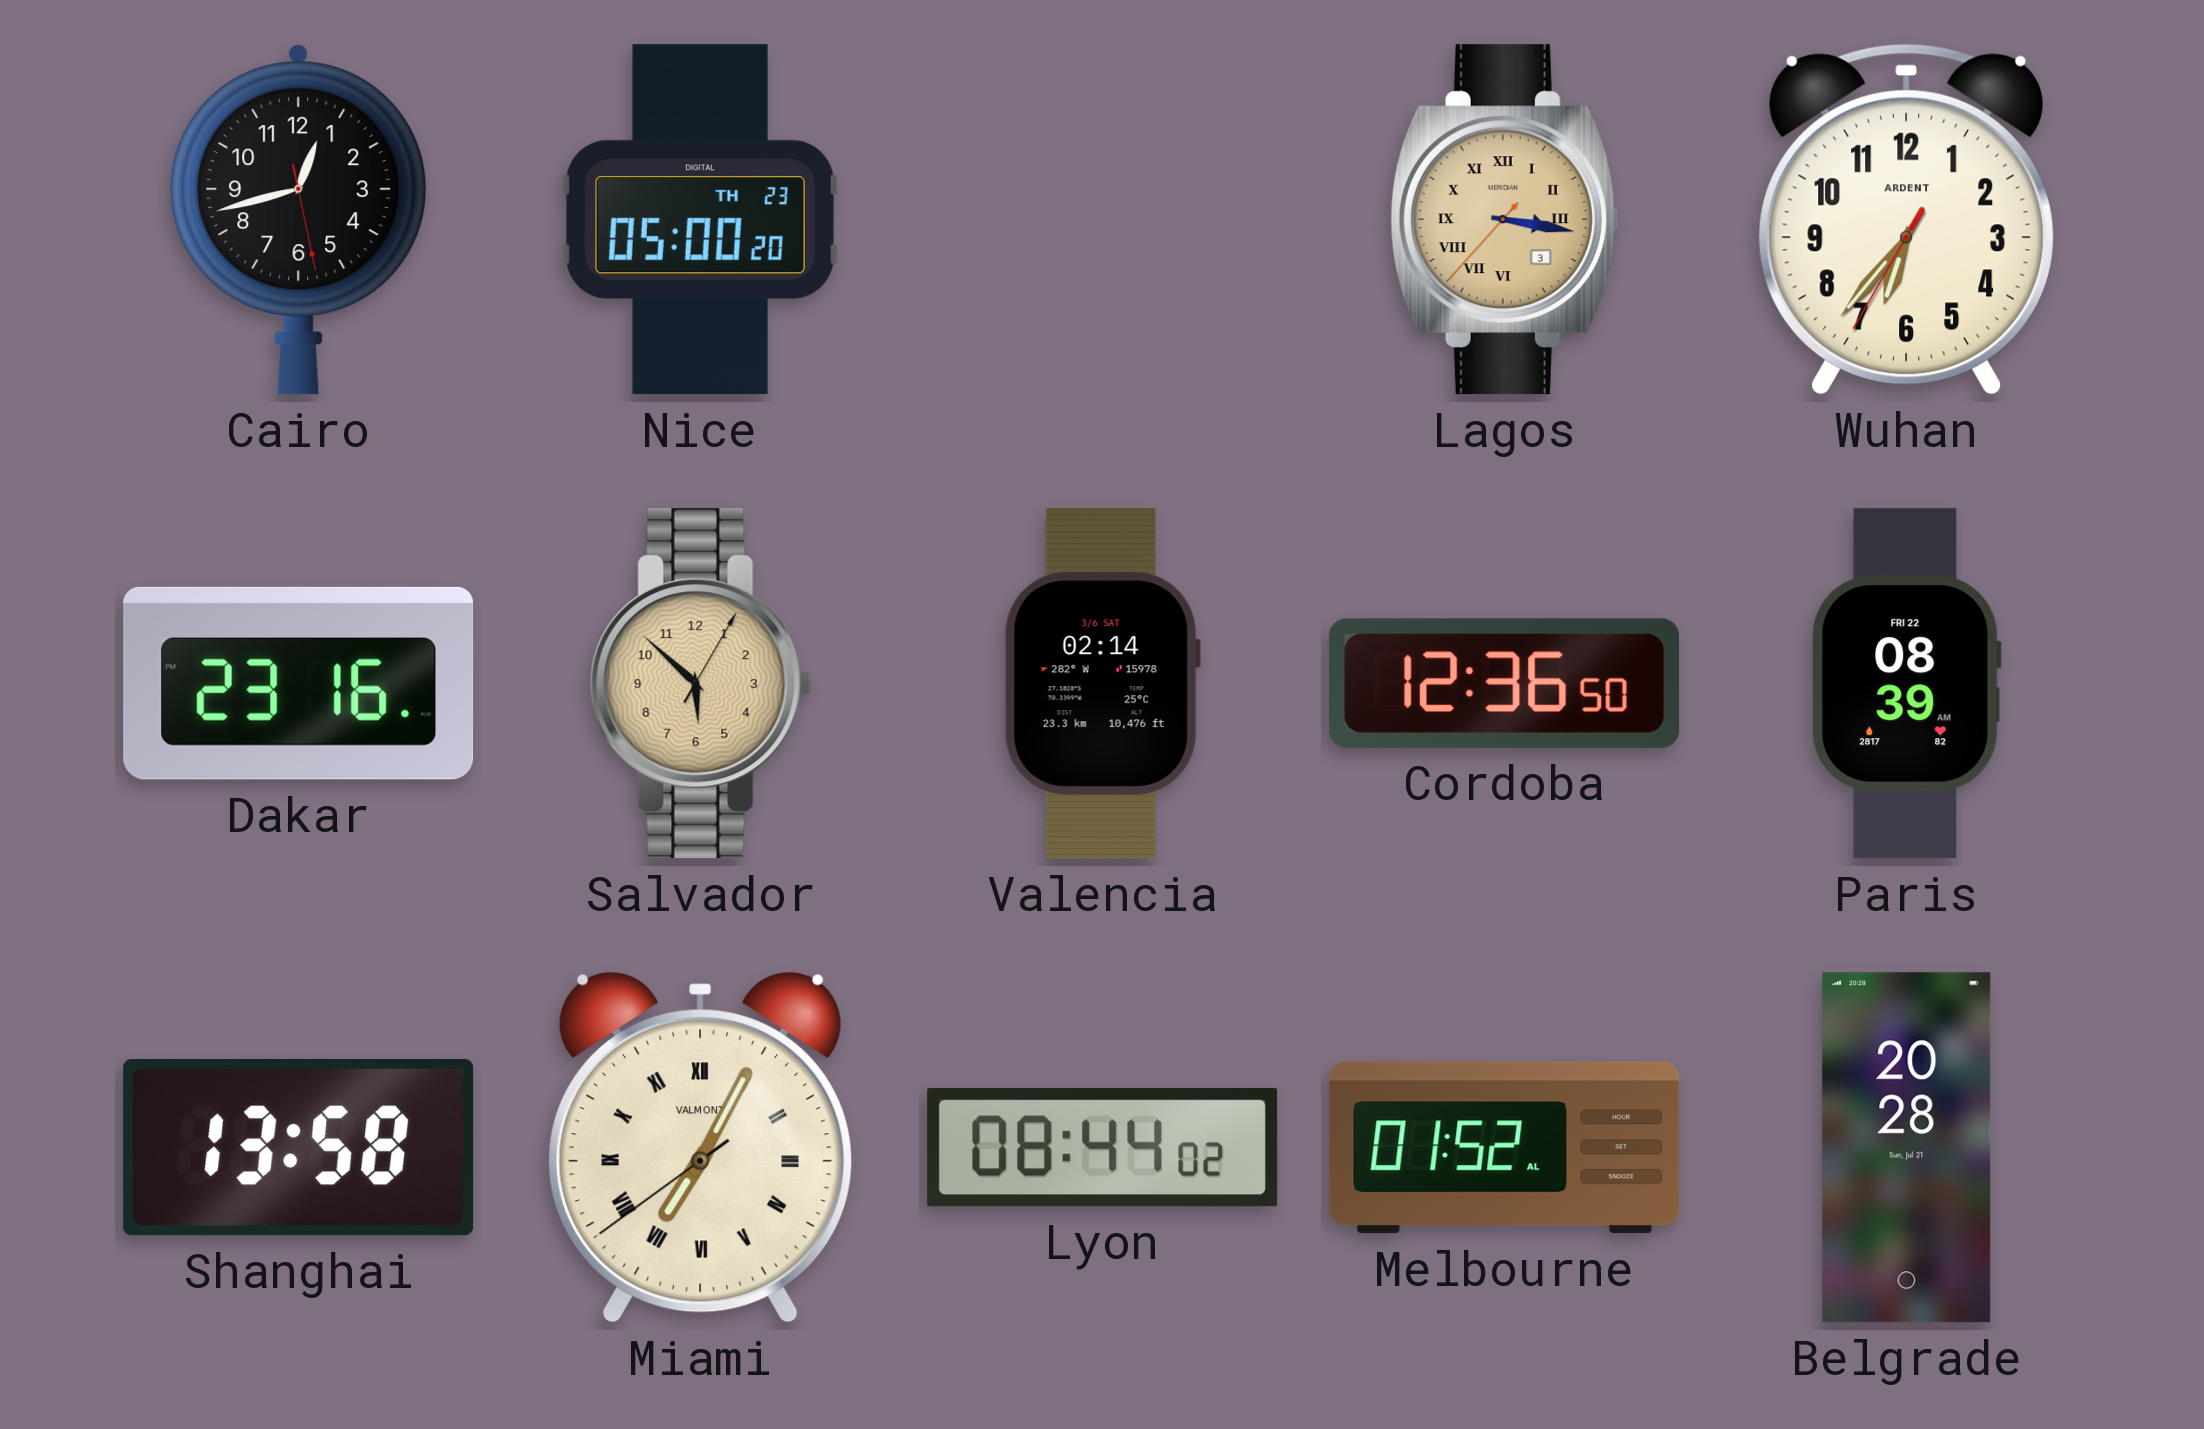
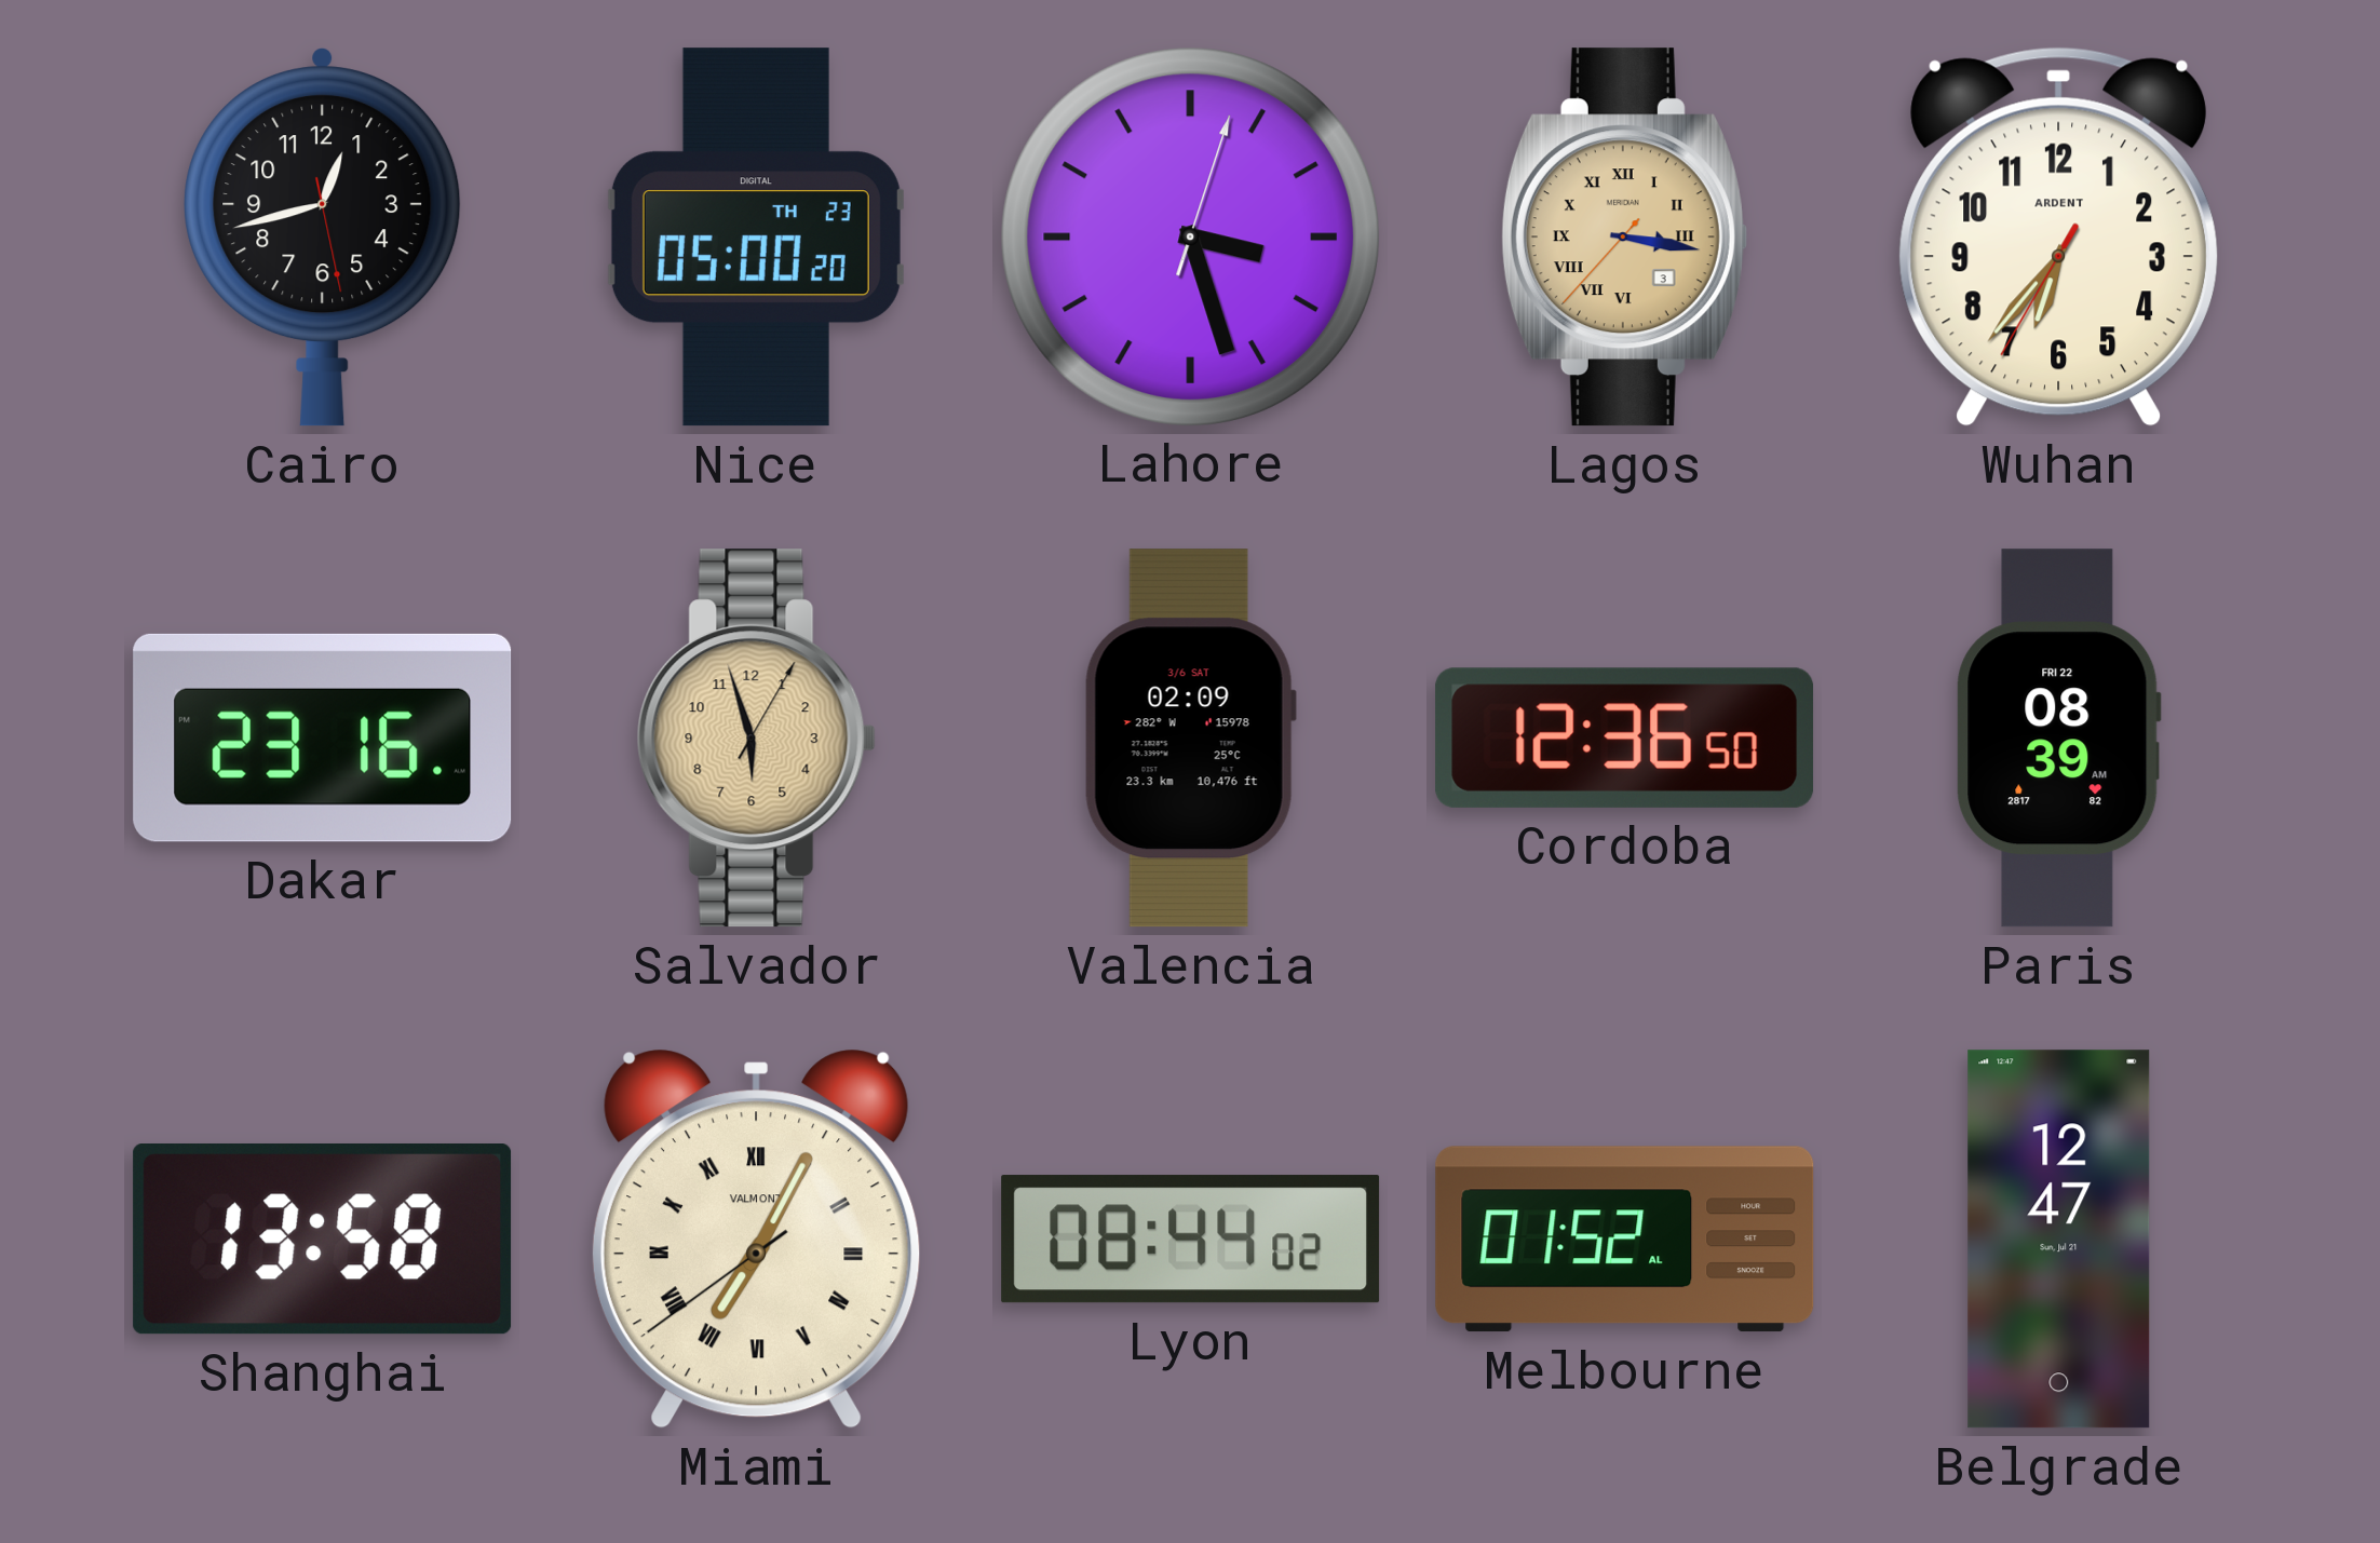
Lahore: none -> 3:27 (1190, 236)
Salvador: 5:52 -> 5:57 (756, 739)
Valencia: 02:14 -> 02:09 (1190, 739)
Belgrade: 20:28 -> 12:47 (2059, 1240)
